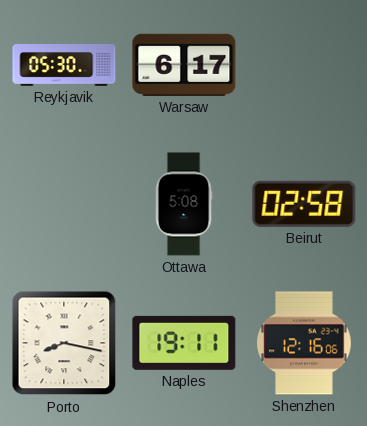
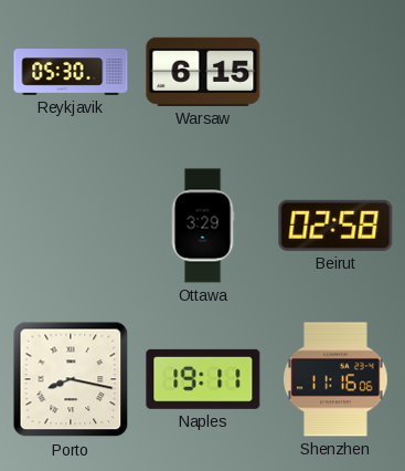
Warsaw: 6:17 -> 6:15 (203, 72)
Ottawa: 5:08 -> 3:29 (203, 226)
Shenzhen: 12:16 -> 11:16 (335, 379)
